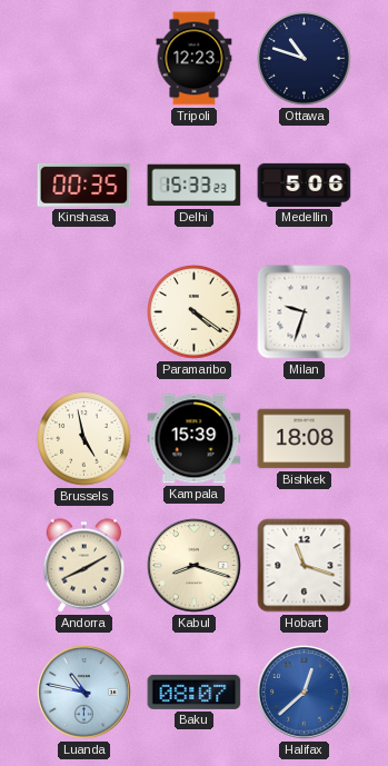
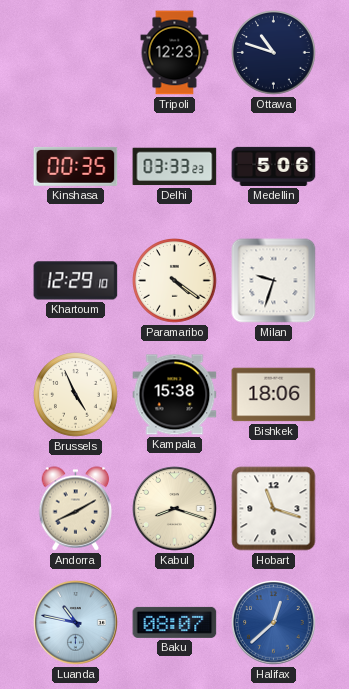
Delhi: 15:33 -> 03:33 (175, 167)
Khartoum: none -> 12:29 (76, 281)
Brussels: 4:58 -> 4:56 (76, 395)
Kampala: 15:39 -> 15:38 (175, 395)
Bishkek: 18:08 -> 18:06 (274, 395)
